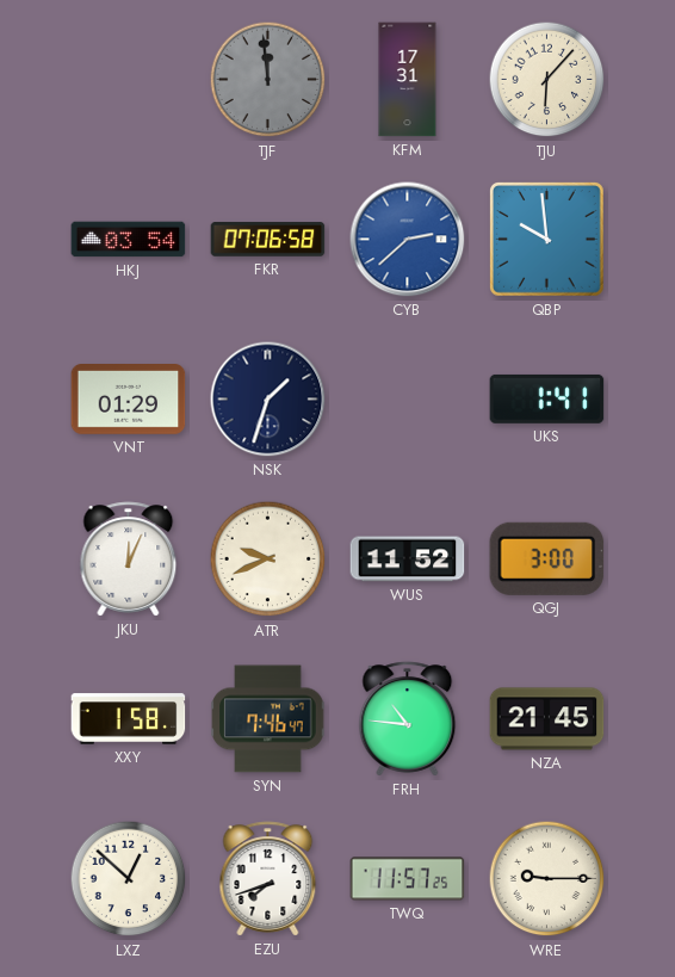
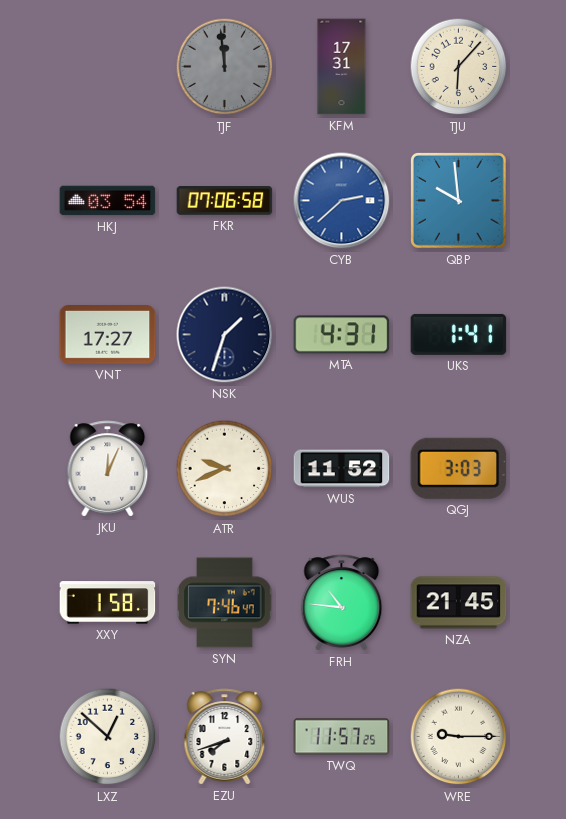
VNT: 01:29 -> 17:27 (108, 335)
MTA: none -> 4:31 (342, 335)
QGJ: 3:00 -> 3:03 (459, 468)
